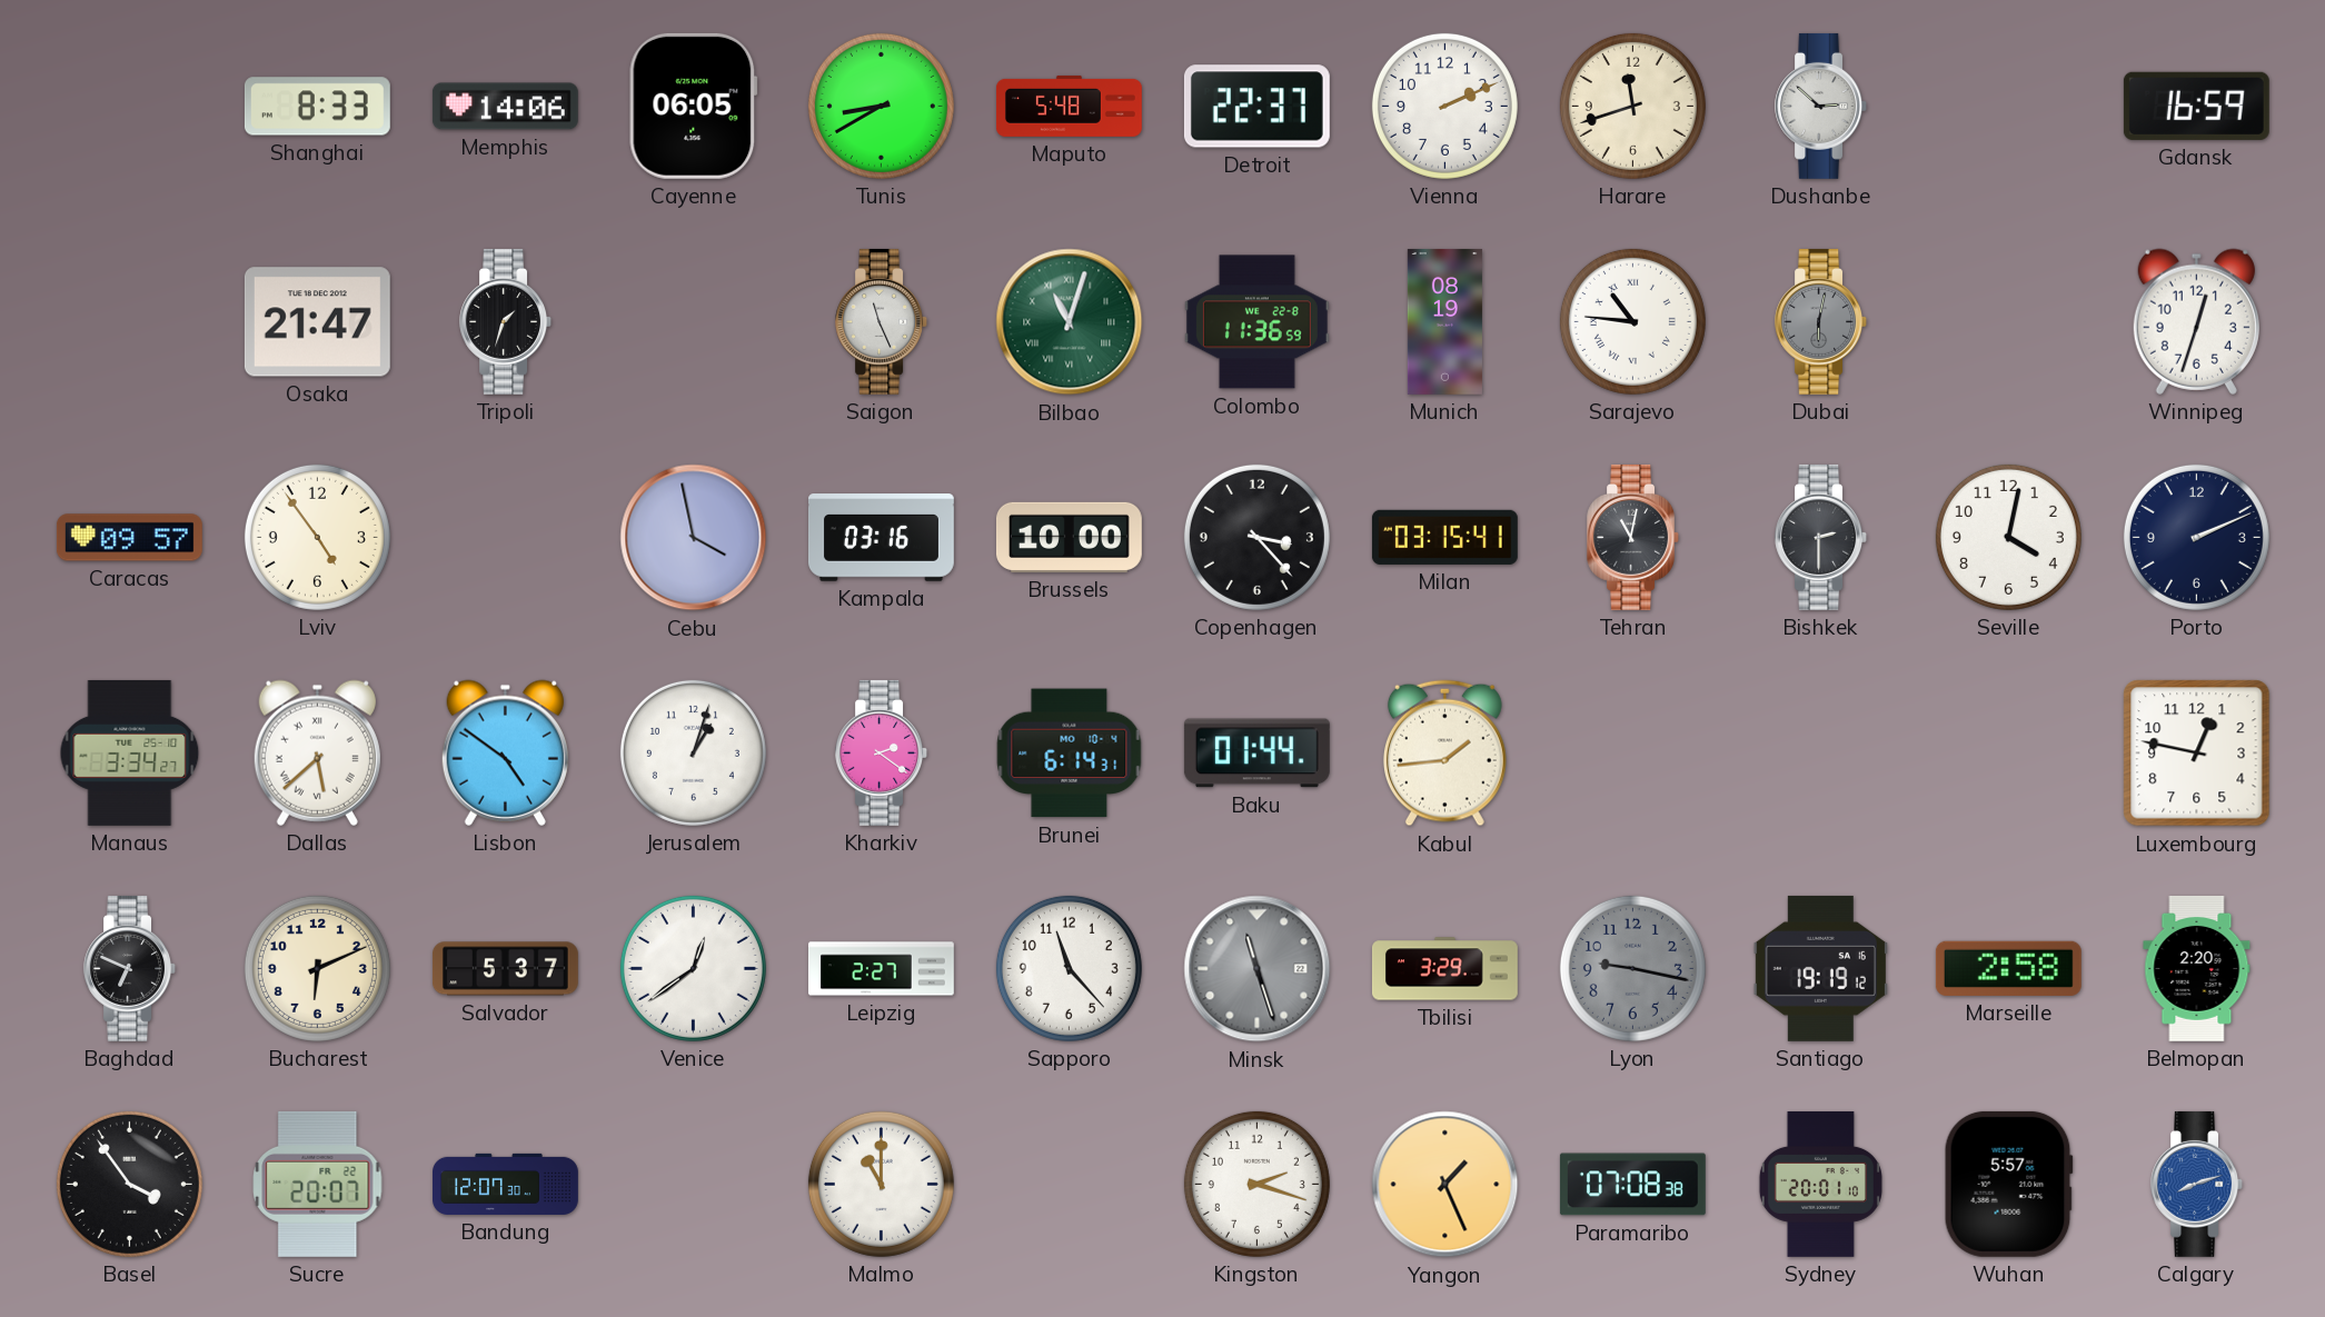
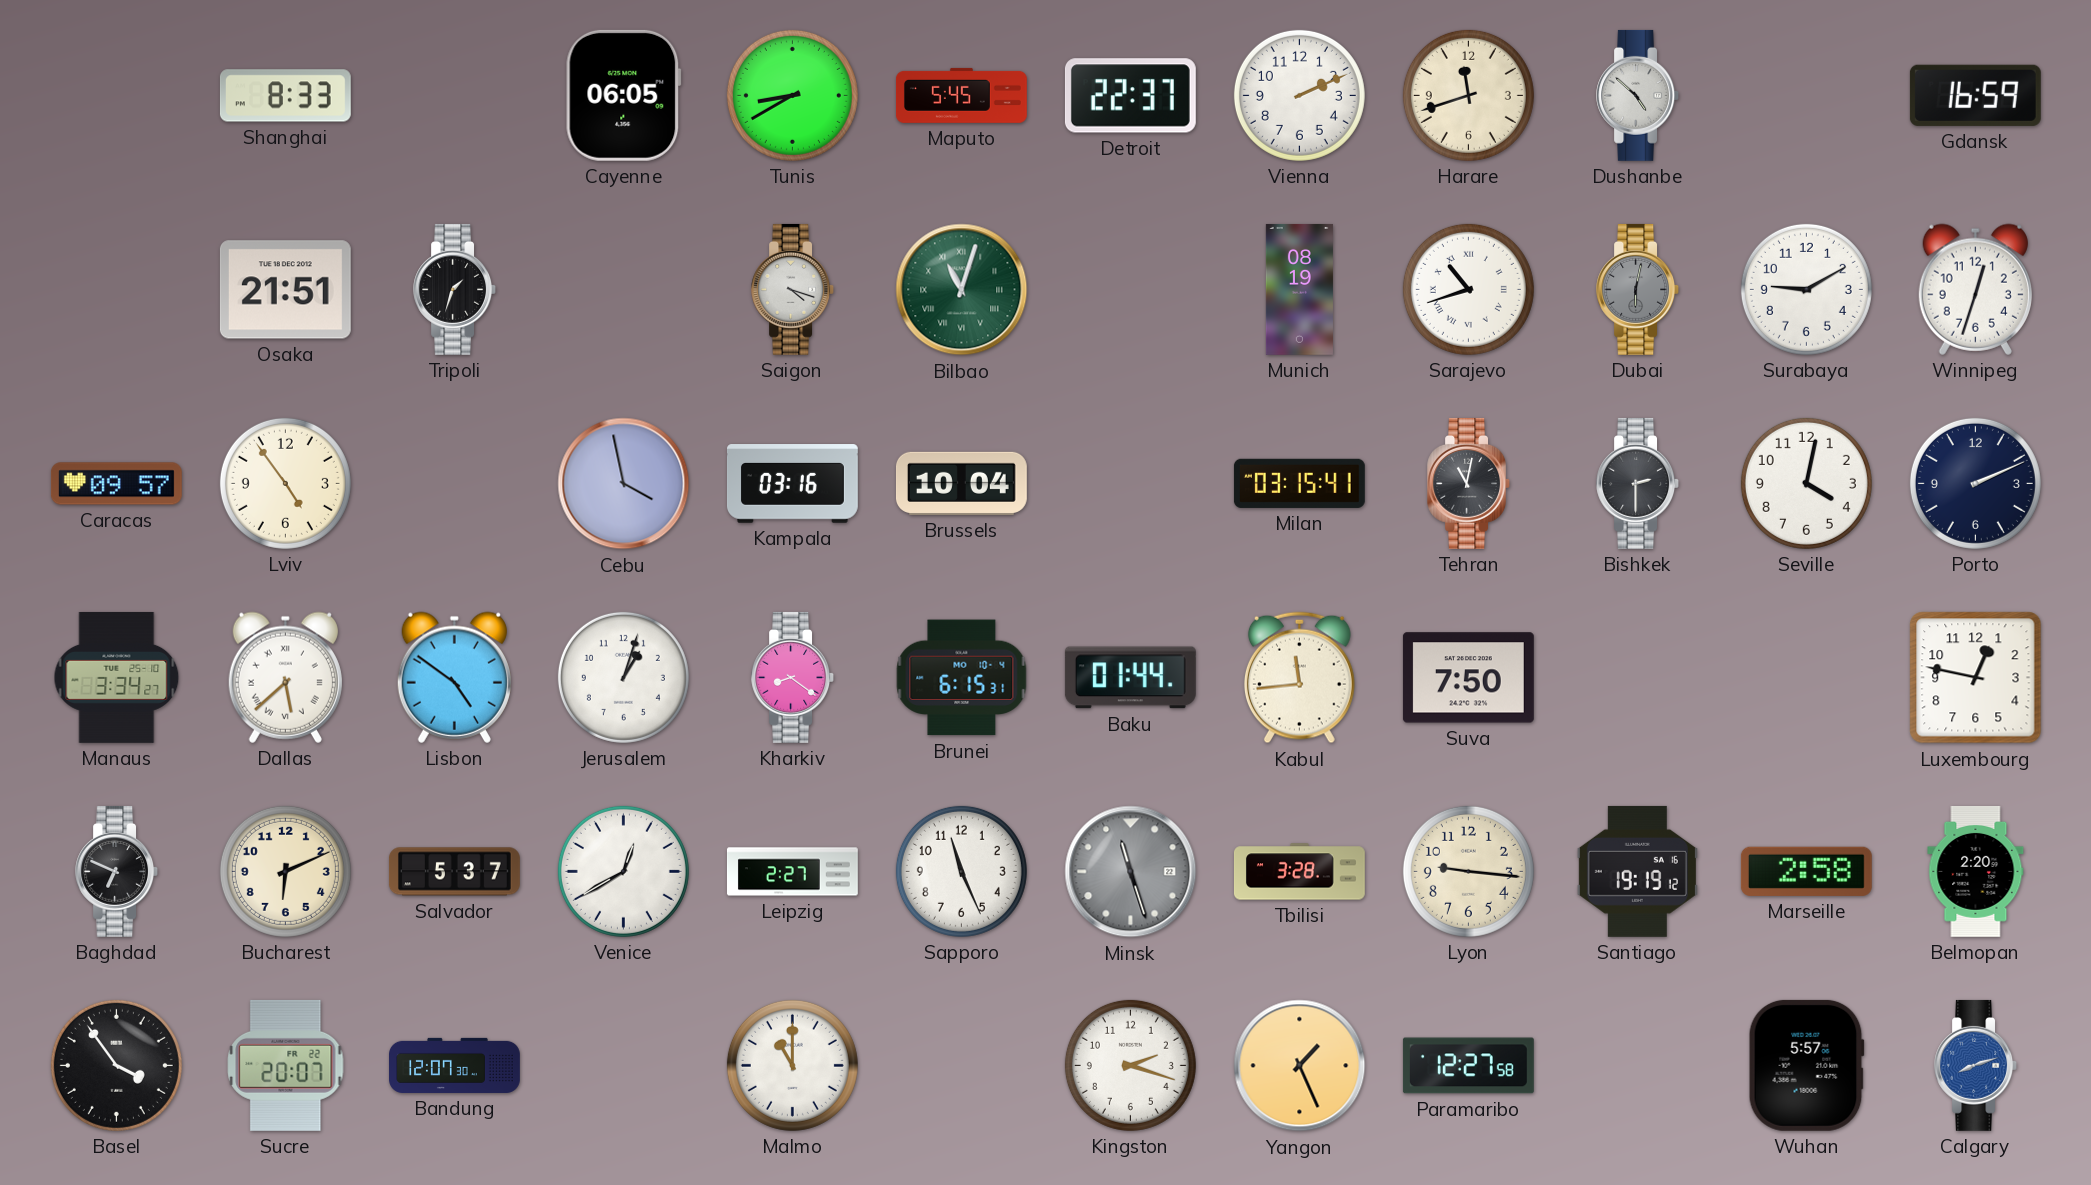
Memphis: 14:06 -> none (505, 107)
Maputo: 5:48 -> 5:45 (961, 95)
Dushanbe: 2:52 -> 4:52 (1638, 95)
Osaka: 21:47 -> 21:51 (285, 290)
Saigon: 11:26 -> 4:18 (793, 289)
Colombo: 11:36 -> none (1256, 322)
Sarajevo: 10:46 -> 10:42 (1468, 289)
Surabaya: none -> 9:10 (1806, 289)
Brussels: 10:00 -> 10:04 (961, 483)
Copenhagen: 3:23 -> none (1256, 537)
Kharkiv: 2:21 -> 8:21 (793, 677)
Brunei: 6:14 -> 6:15 (962, 678)
Kabul: 1:44 -> 11:44 (1299, 678)
Suva: none -> 7:50 (1468, 678)
Venice: 12:39 -> 12:40 (623, 871)
Sapporo: 11:23 -> 11:26 (961, 871)
Tbilisi: 3:29 -> 3:28 (1299, 872)
Lyon: 9:17 -> 9:16 (1468, 871)
Lyon dial: grey -> cream (1468, 871)
Paramaribo: 07:08 -> 12:27 (1468, 1066)
Sydney: 20:01 -> none (1820, 1184)
